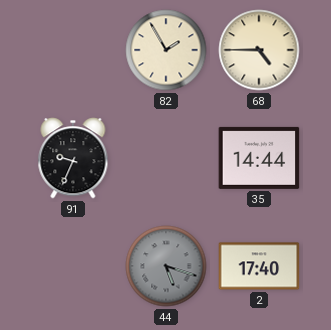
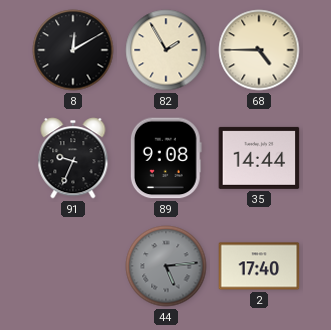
8: none -> 12:10 (73, 50)
89: none -> 9:08 (166, 158)
44: 5:18 -> 5:14 (166, 266)
